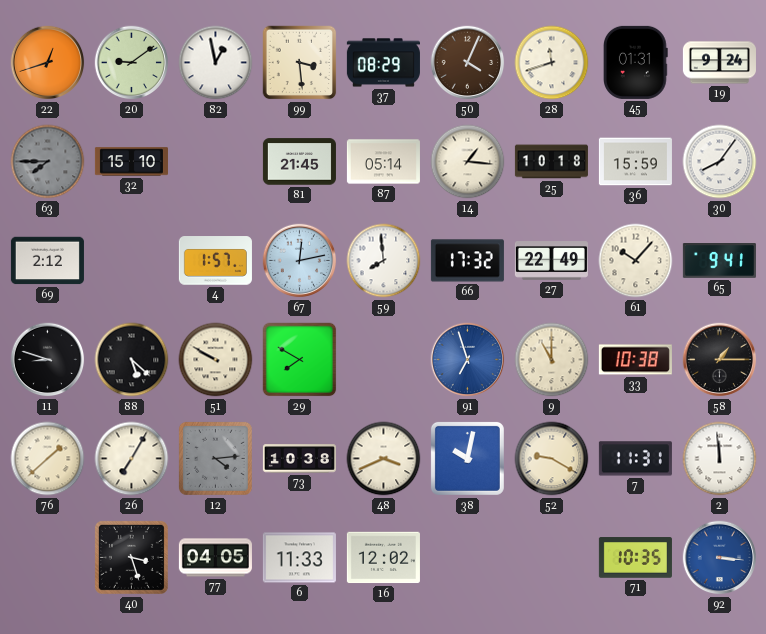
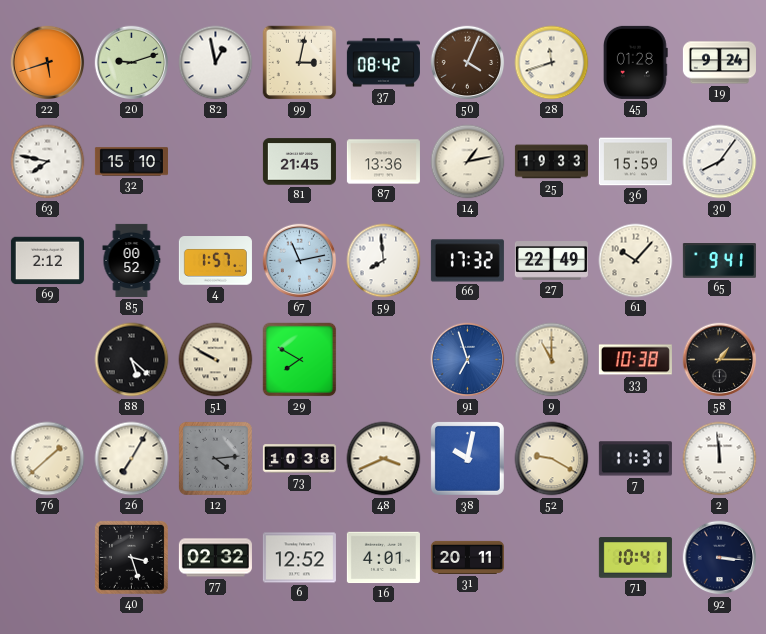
22: 12:42 -> 5:42 (48, 63)
20: 9:09 -> 9:12 (132, 63)
99: 3:29 -> 3:02 (300, 63)
37: 08:29 -> 08:42 (383, 63)
45: 01:31 -> 01:28 (636, 62)
63: 7:45 -> 7:47 (48, 162)
63 dial: grey -> white (48, 162)
87: 05:14 -> 13:36 (383, 162)
14: 1:16 -> 1:13 (468, 162)
25: 10:18 -> 19:33 (551, 162)
85: none -> 00:52 (132, 260)
67: 12:13 -> 11:13 (300, 261)
11: 8:48 -> none (48, 360)
77: 04:05 -> 02:32 (215, 558)
6: 11:33 -> 12:52 (299, 558)
16: 12:02 -> 4:01 (383, 558)
31: none -> 20:11 (467, 557)
71: 10:35 -> 10:41 (635, 558)
92 dial: blue -> navy (720, 558)
